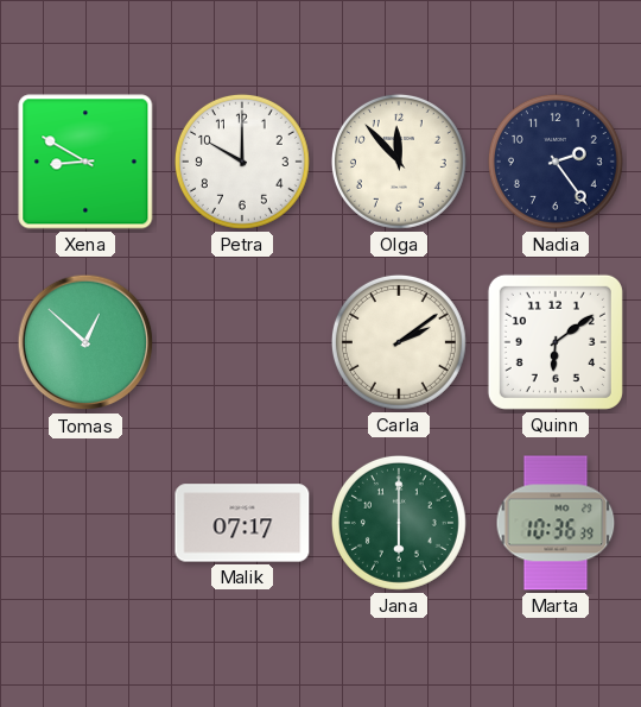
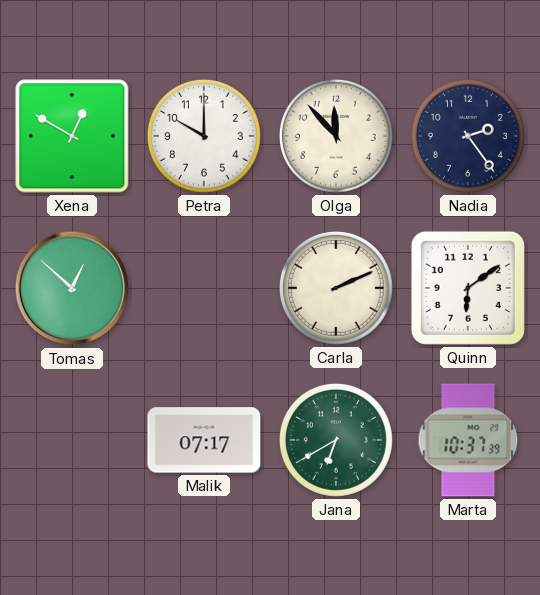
Xena: 8:50 -> 12:50 (72, 136)
Carla: 2:09 -> 2:11 (336, 288)
Jana: 6:00 -> 6:40 (336, 440)
Marta: 10:36 -> 10:37 (468, 440)
